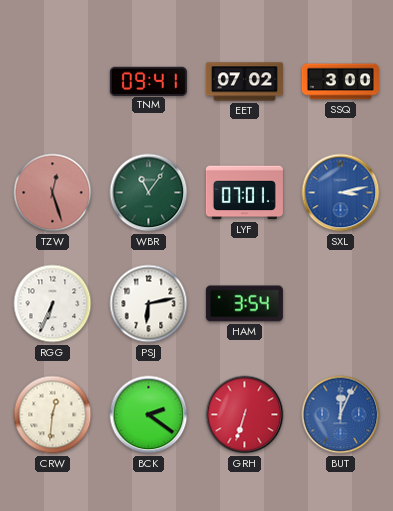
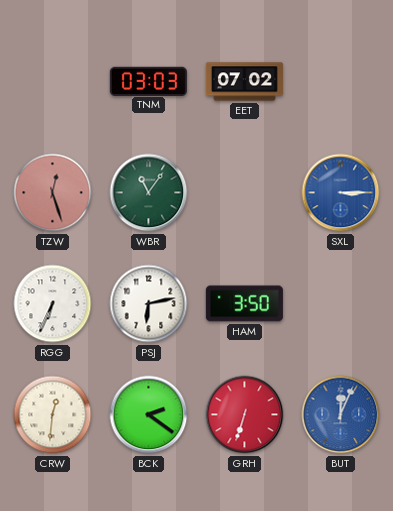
TNM: 09:41 -> 03:03 (148, 81)
SSQ: 3:00 -> none (340, 82)
LYF: 07:01 -> none (244, 193)
SXL: 3:13 -> 3:15 (341, 193)
HAM: 3:54 -> 3:50 (244, 304)
